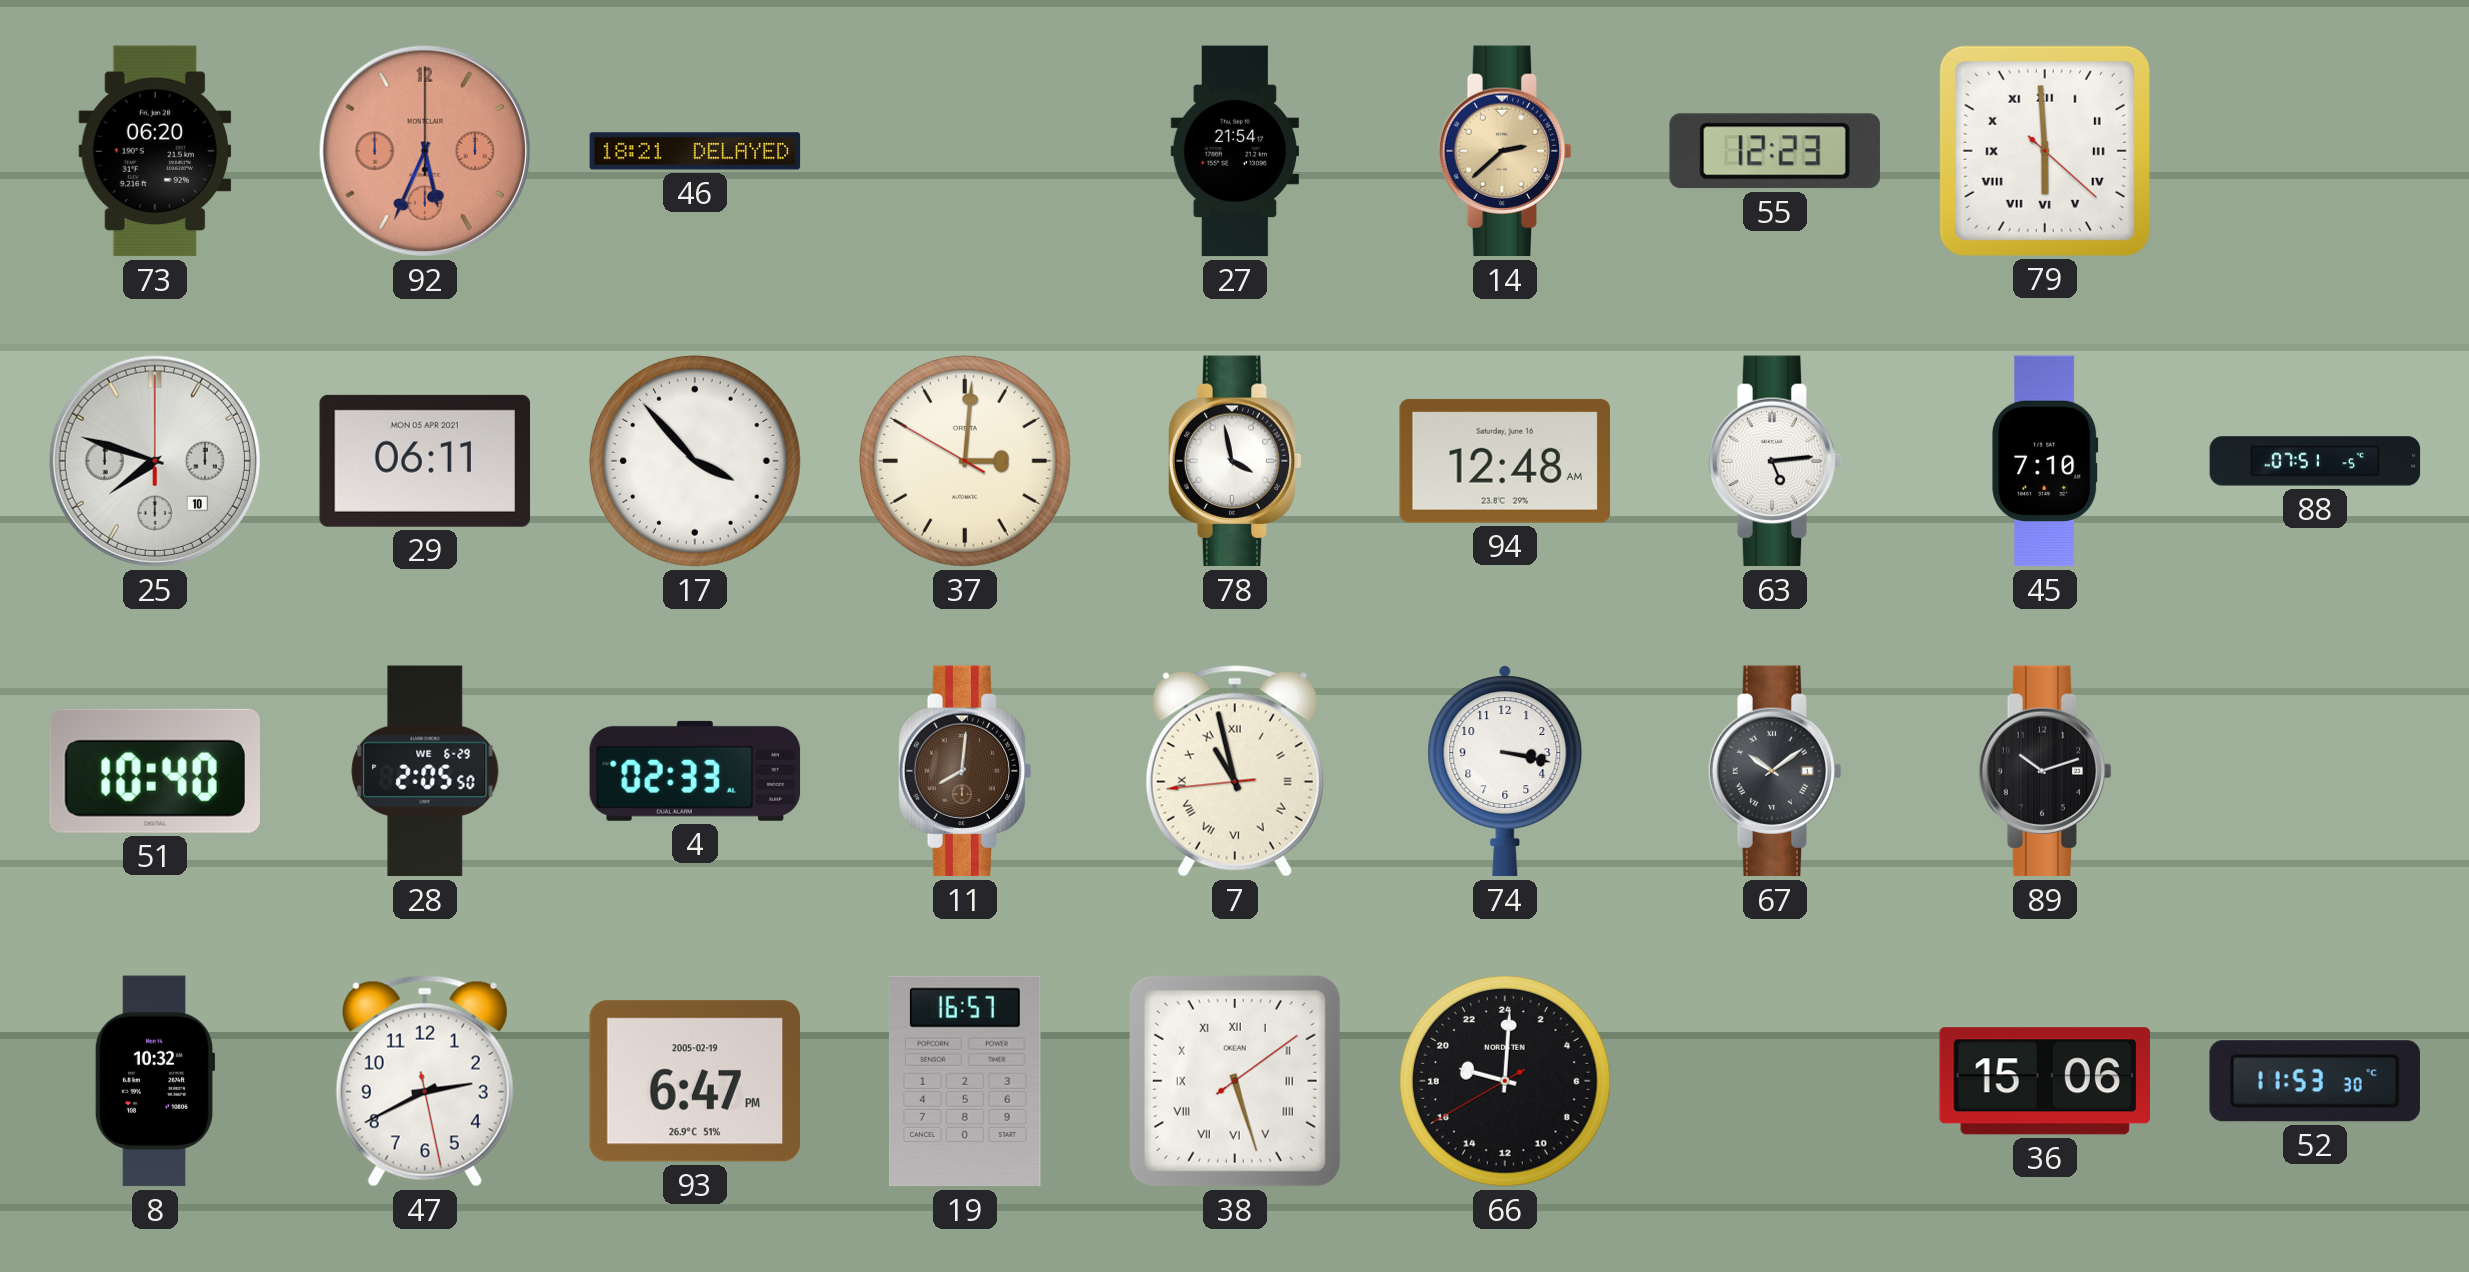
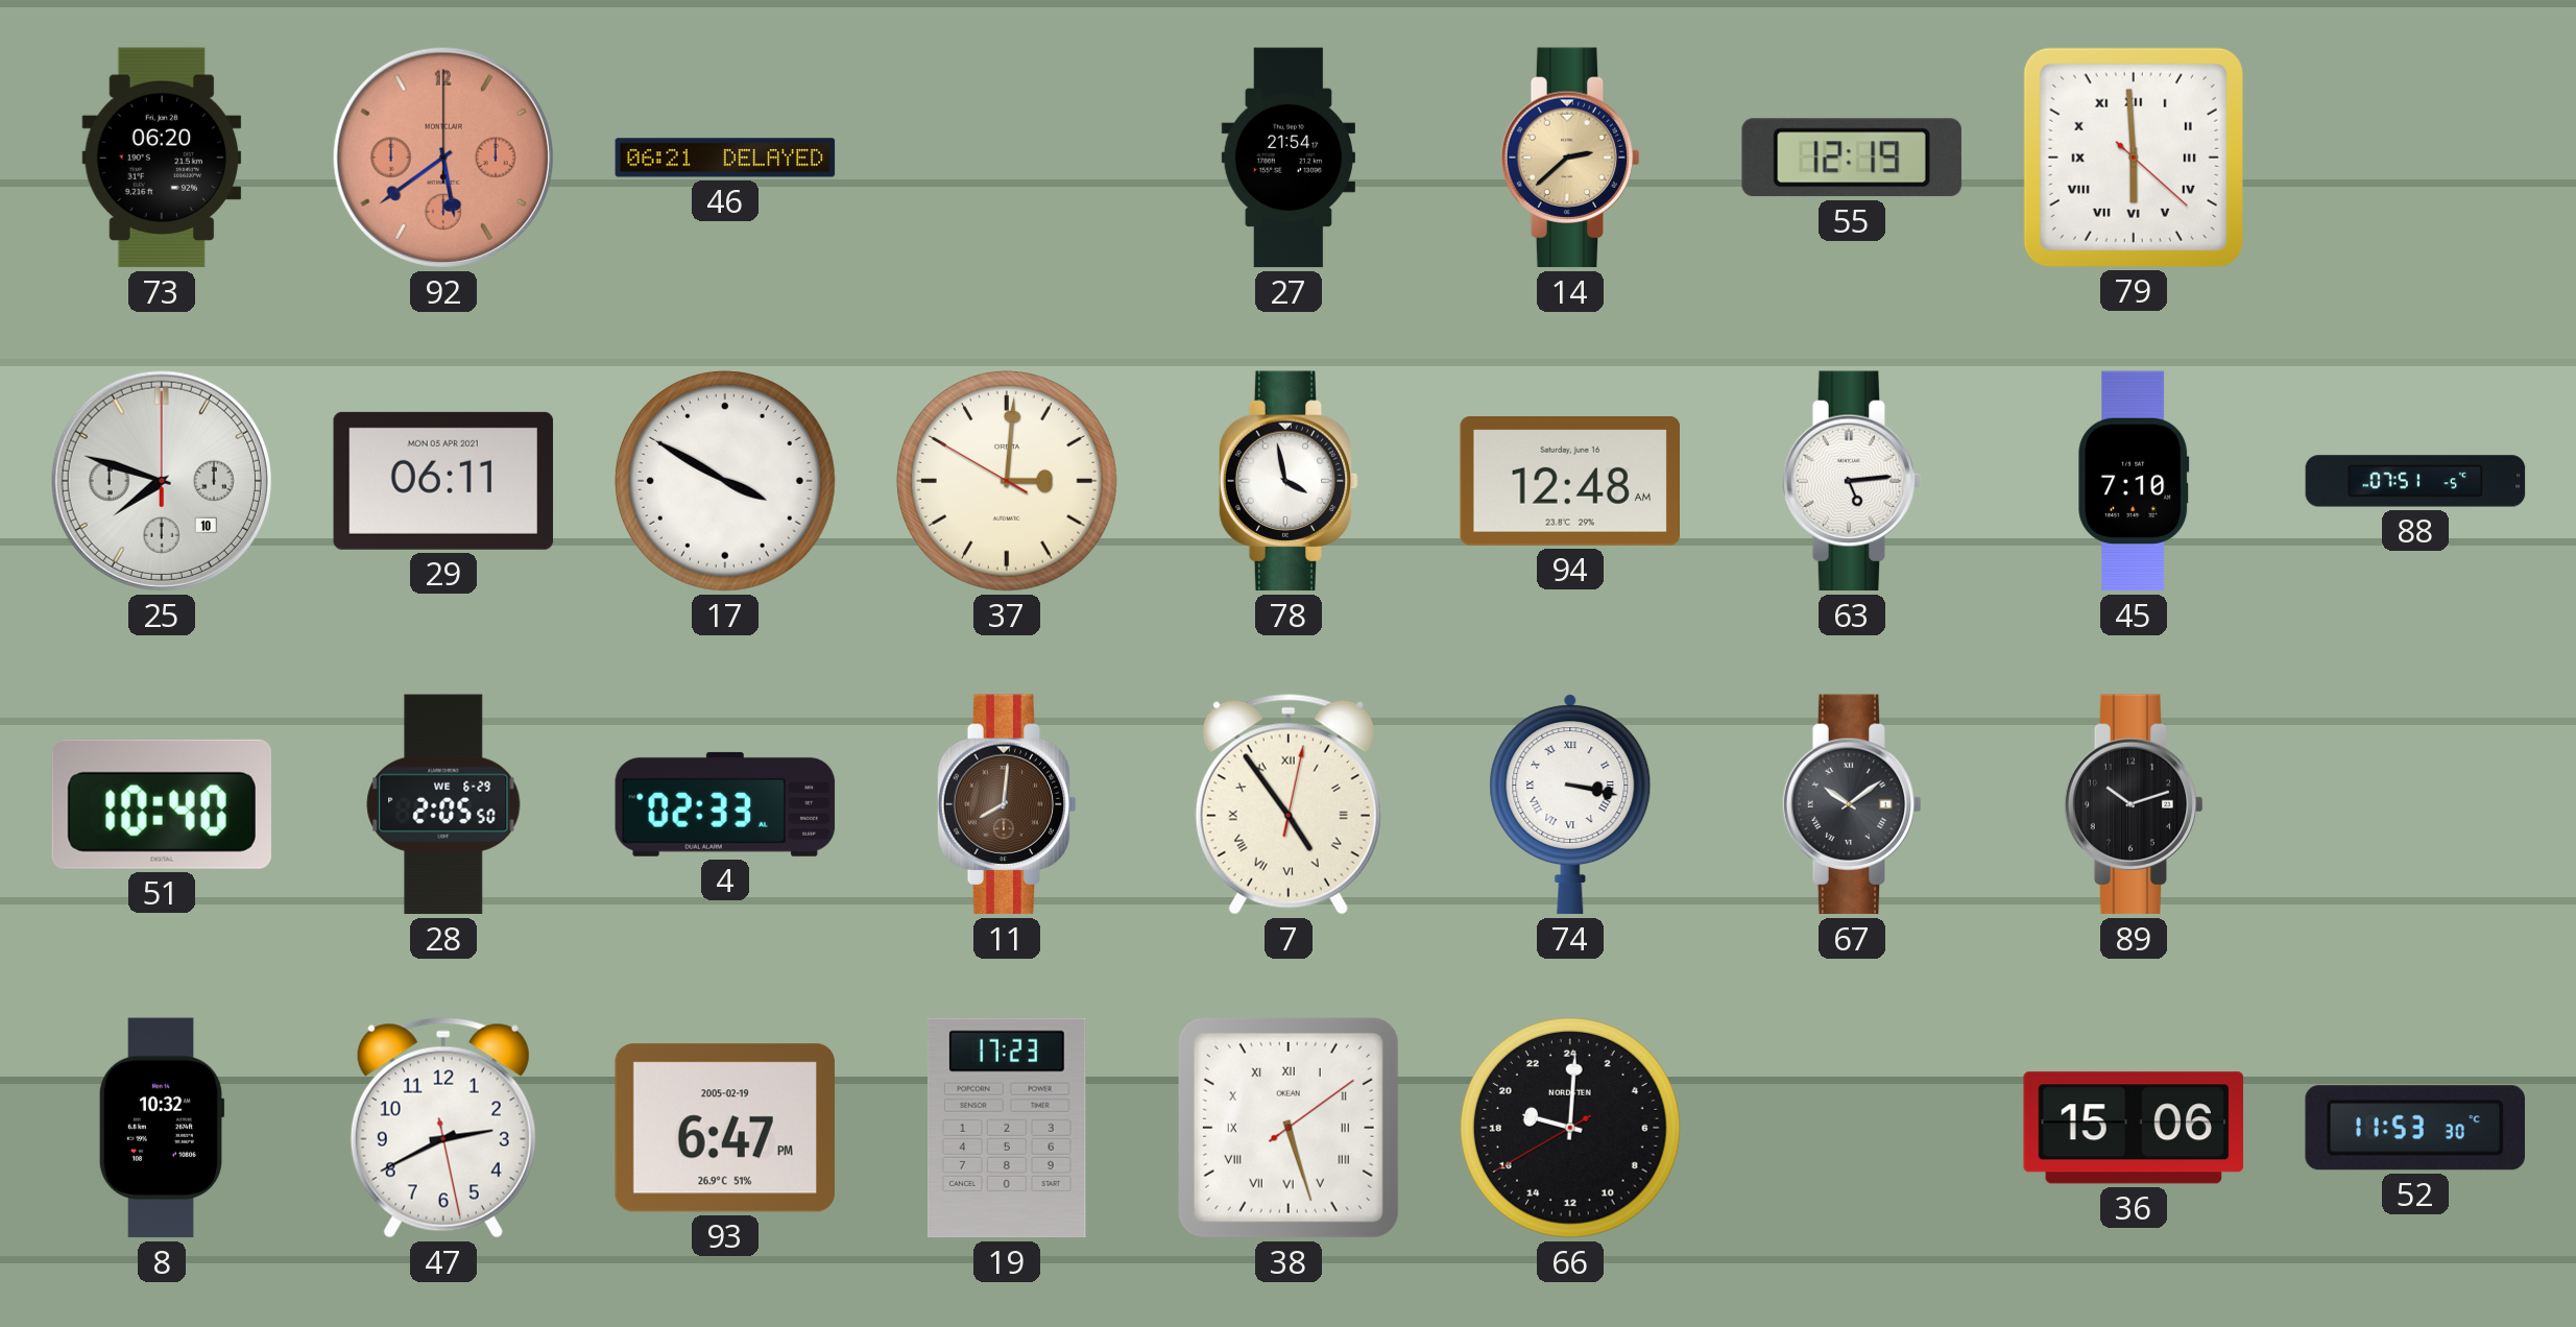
92: 5:34 -> 5:39 (443, 158)
46: 18:21 -> 06:21 (725, 158)
55: 12:23 -> 12:19 (1852, 158)
17: 3:53 -> 3:50 (725, 481)
7: 10:57 -> 4:54 (1289, 804)
74 numerals: Arabic -> Roman (1570, 804)
19: 16:57 -> 17:23 (1007, 1128)
